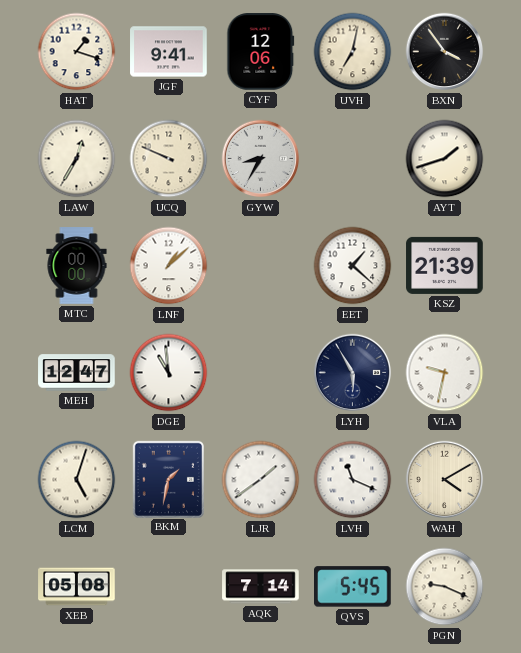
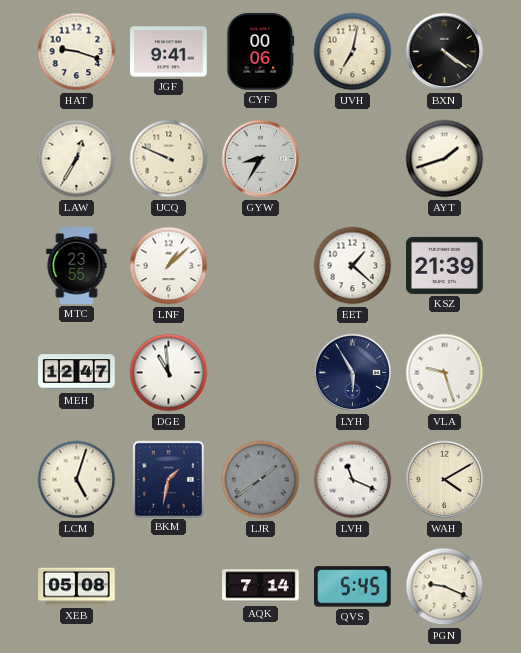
HAT: 1:18 -> 9:18 (77, 52)
CYF: 12:06 -> 00:06 (261, 52)
BXN: 3:54 -> 4:21 (445, 52)
MTC: 00:00 -> 23:55 (77, 266)
VLA: 9:32 -> 9:27 (445, 373)
LJR dial: white -> grey (261, 480)
